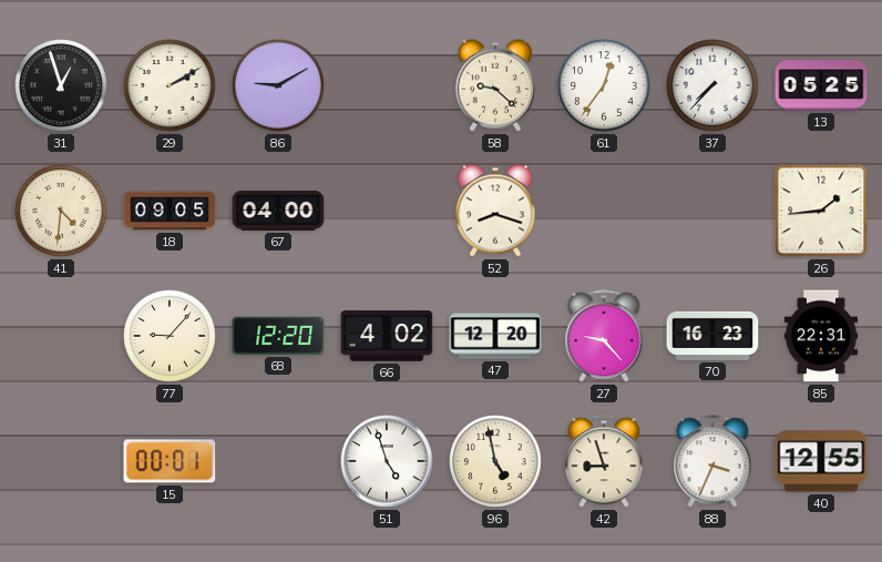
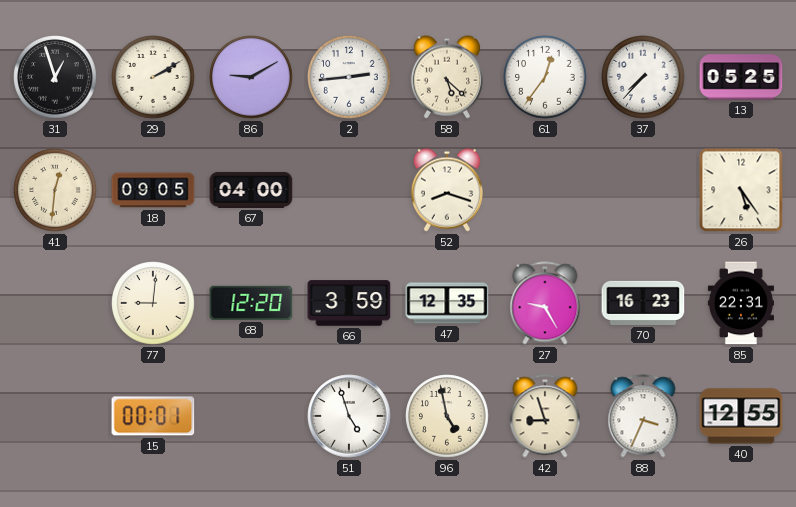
2: none -> 2:44 (349, 77)
58: 9:22 -> 5:22 (447, 77)
41: 4:31 -> 12:31 (55, 190)
26: 1:44 -> 5:24 (741, 190)
77: 9:07 -> 9:01 (153, 303)
66: 4:02 -> 3:59 (349, 303)
47: 12:20 -> 12:35 (447, 303)
27: 9:23 -> 9:25 (545, 303)
